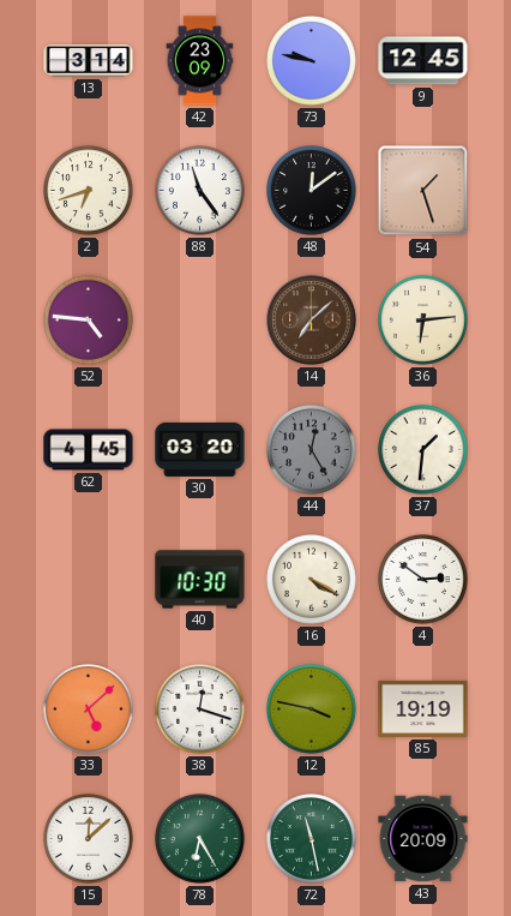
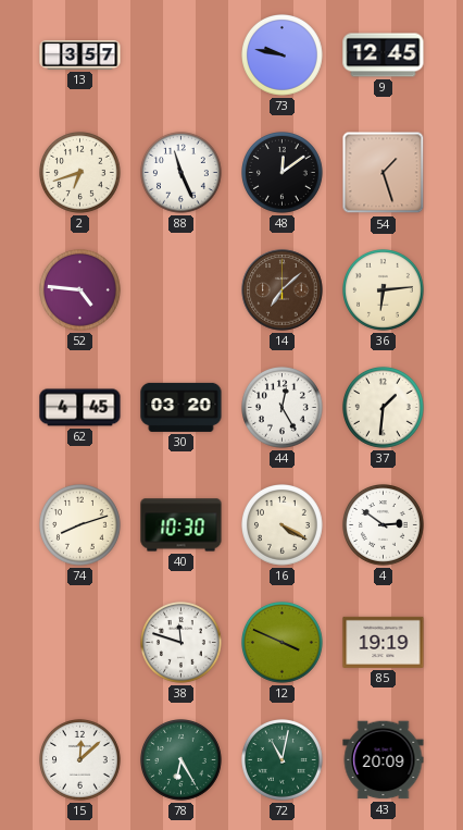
13: 3:14 -> 3:57 (80, 55)
42: 23:09 -> none (200, 61)
88: 11:24 -> 11:26 (182, 173)
44 dial: grey -> white (283, 408)
74: none -> 8:12 (80, 525)
33: 5:08 -> none (89, 710)
38: 12:18 -> 11:48 (182, 643)
12: 3:47 -> 3:49 (283, 643)
72: 11:28 -> 11:02 (283, 760)
